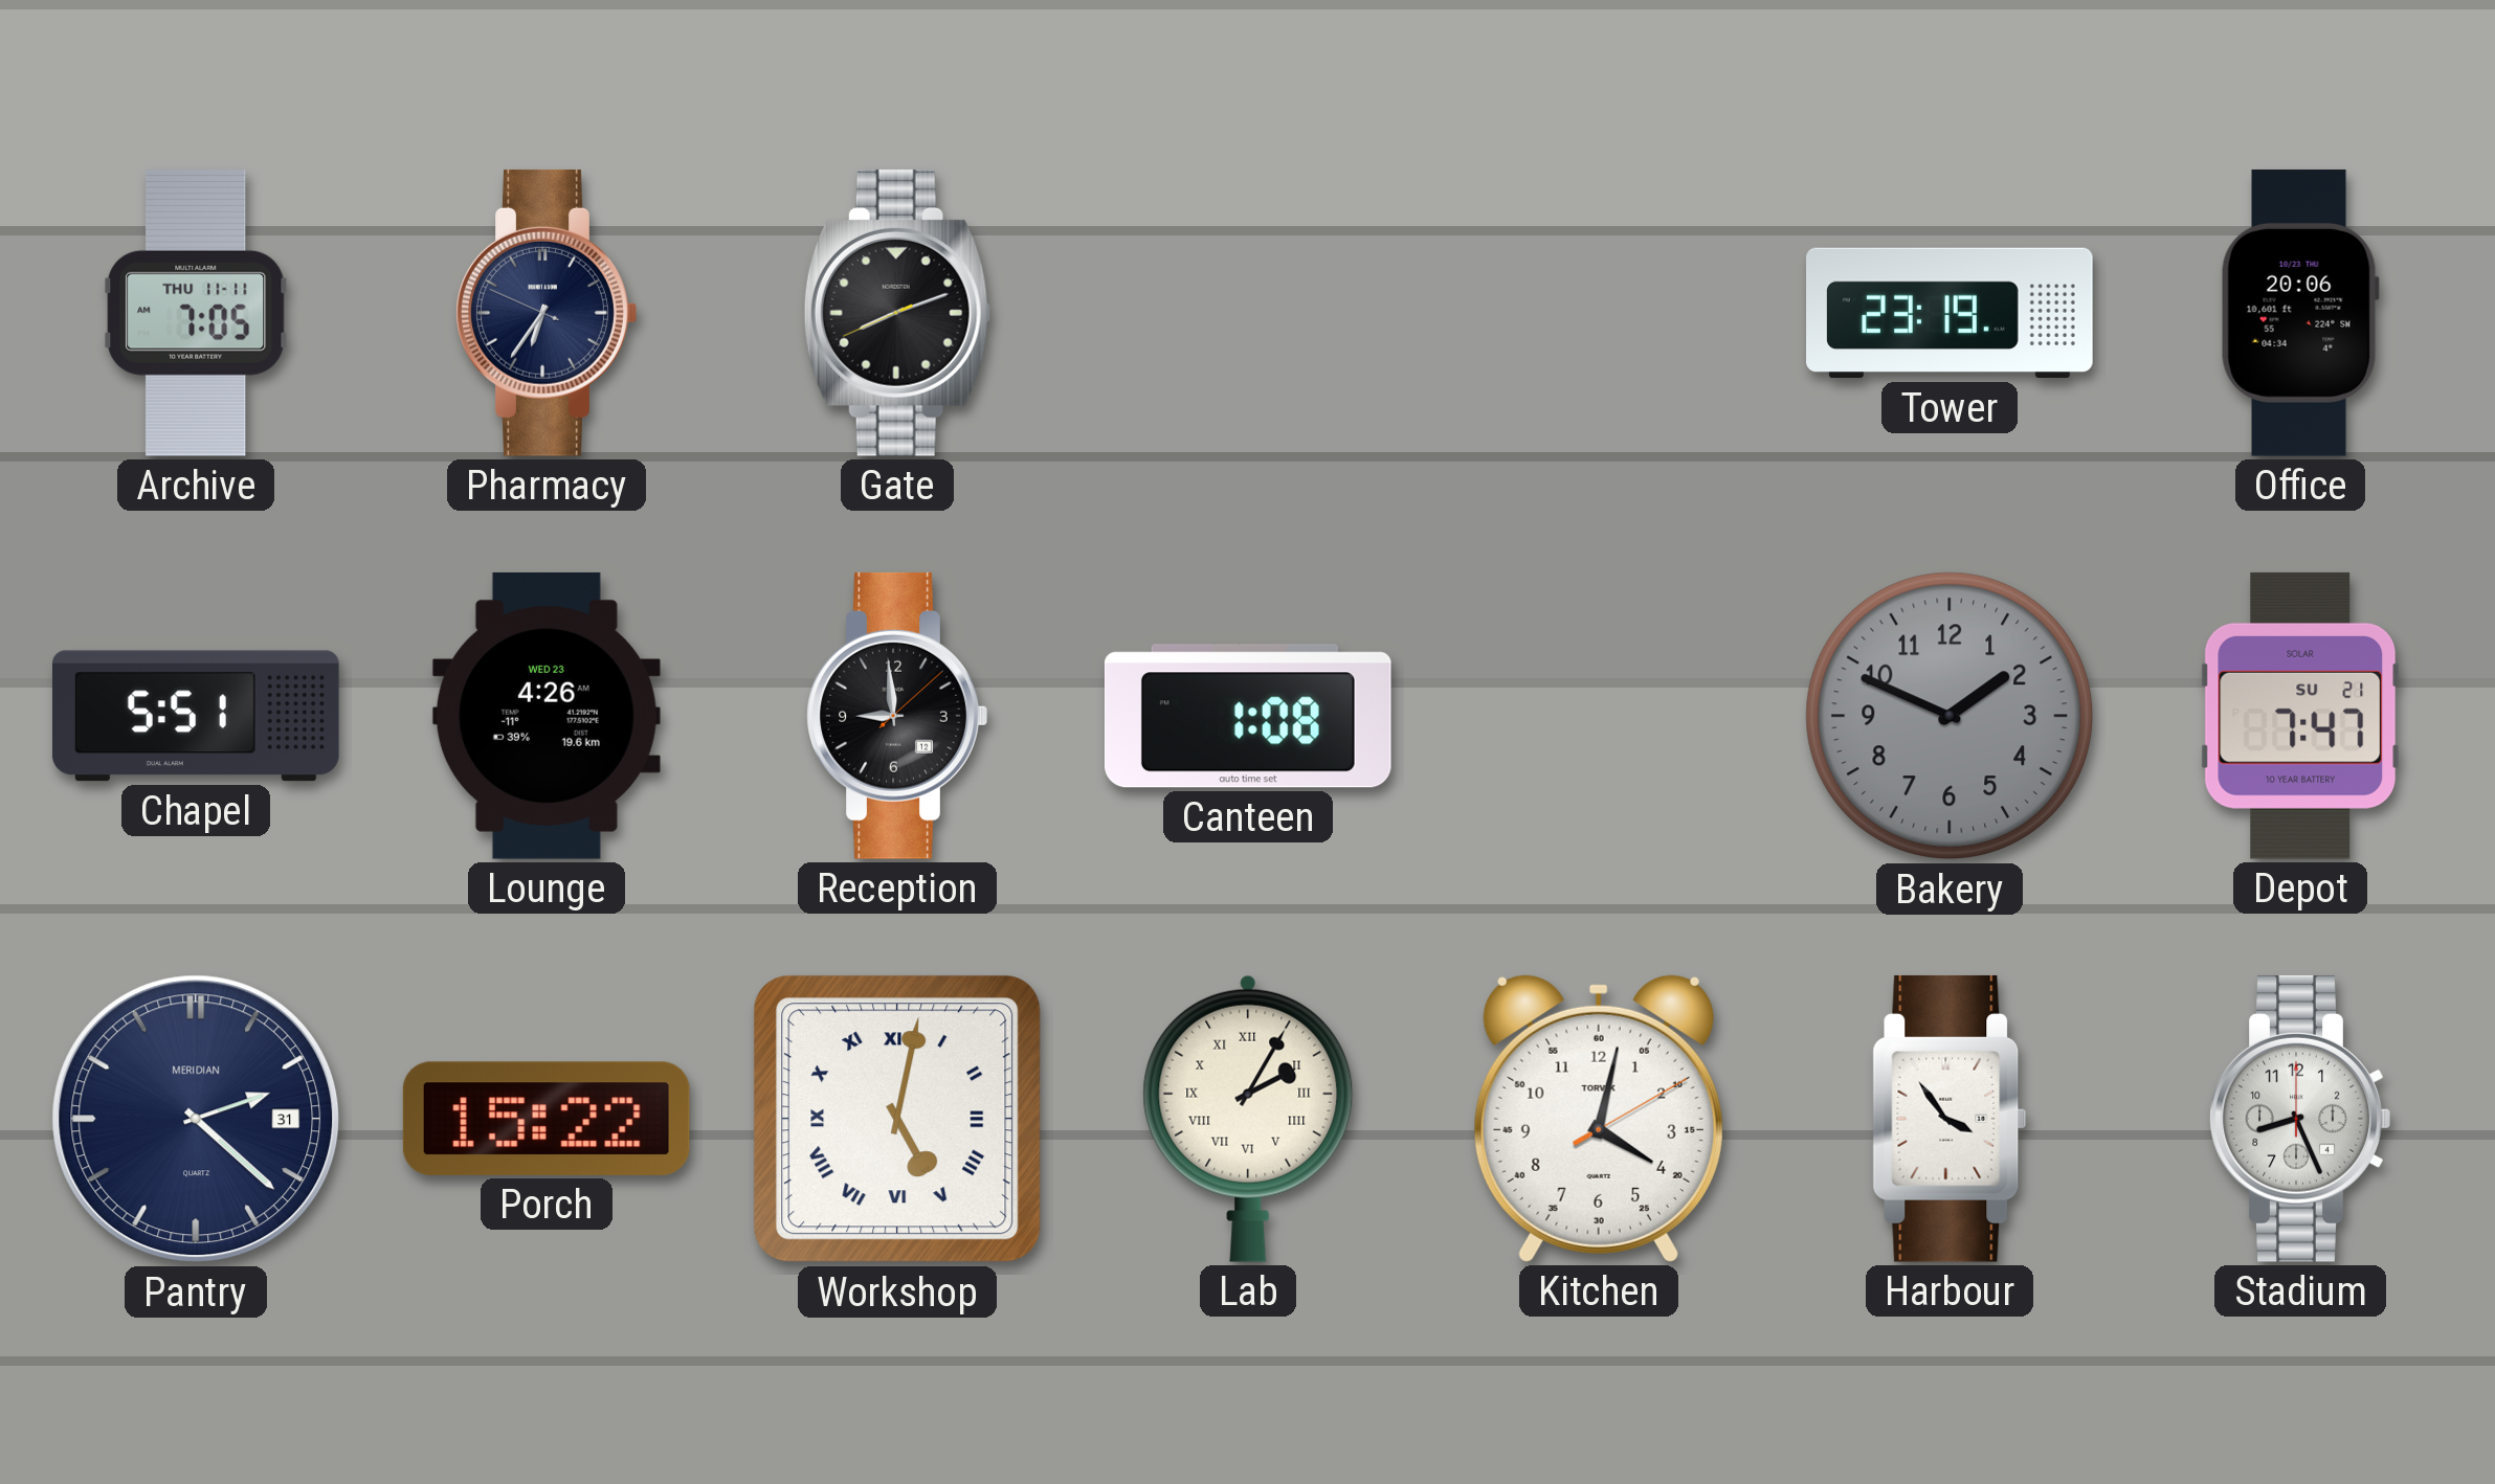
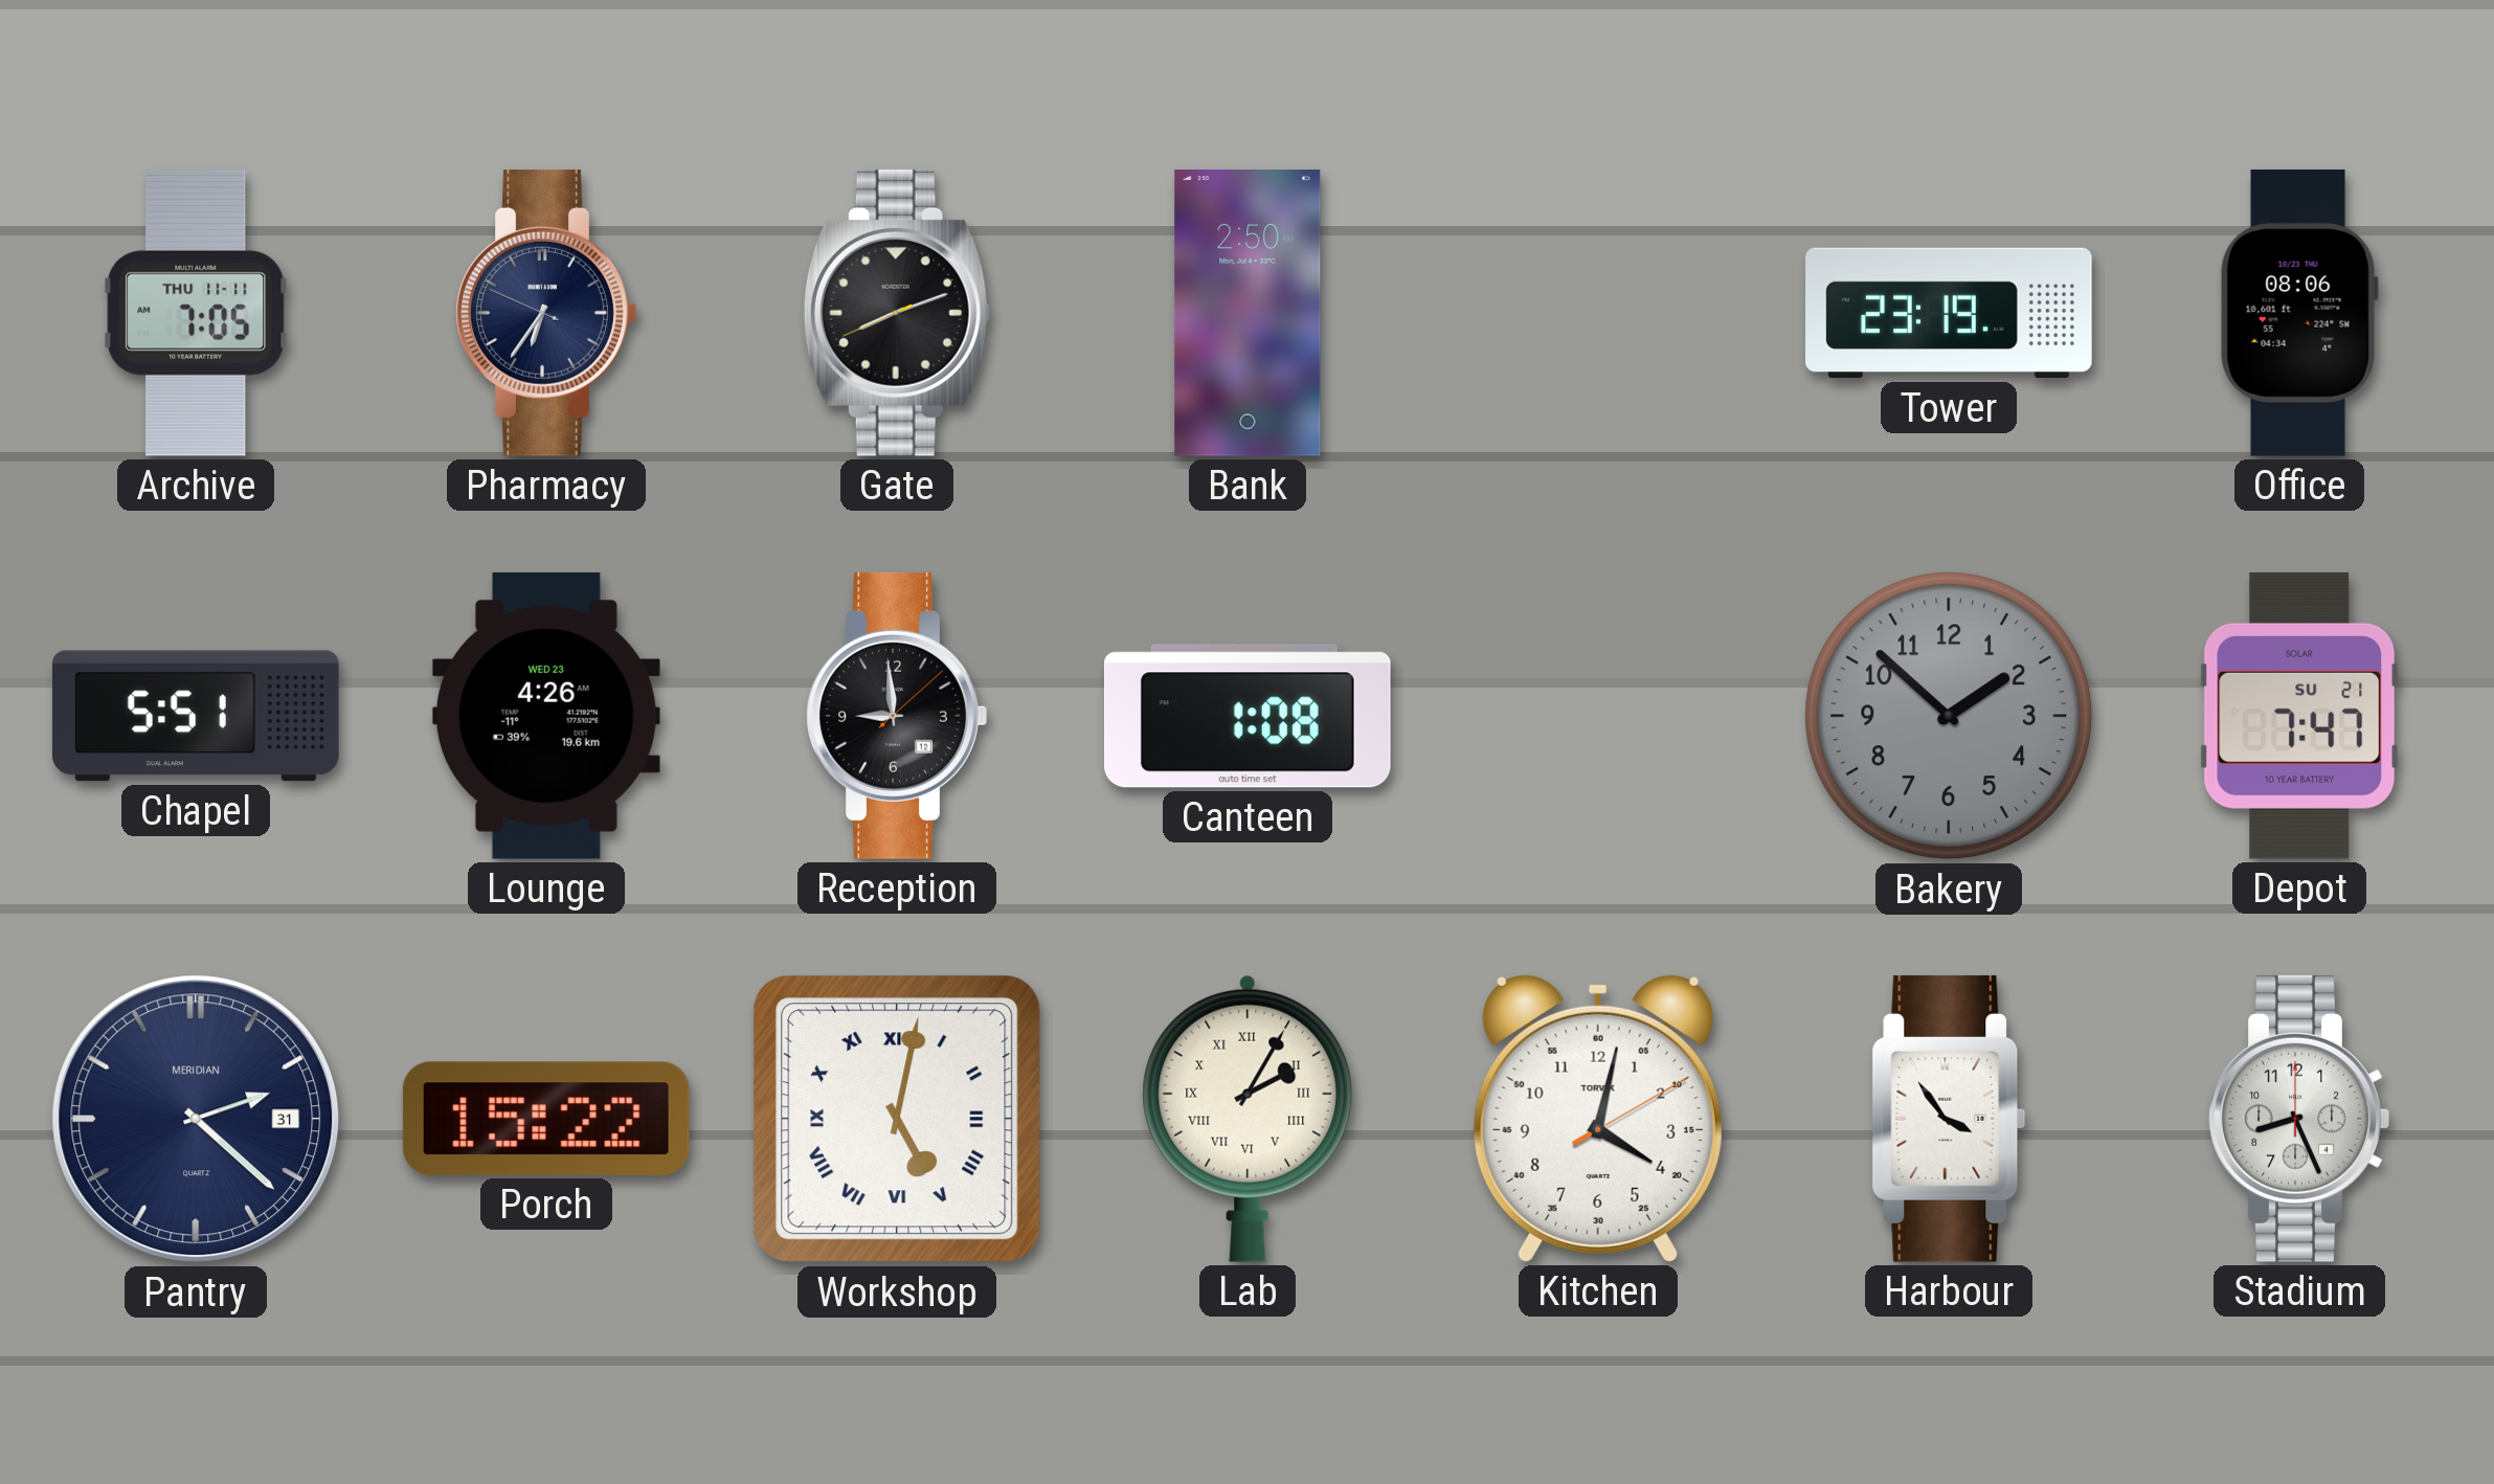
Bank: none -> 2:50 (1248, 313)
Office: 20:06 -> 08:06 (2299, 313)
Bakery: 1:49 -> 1:52 (1949, 716)
